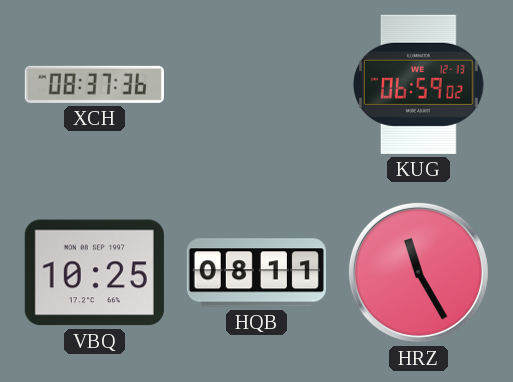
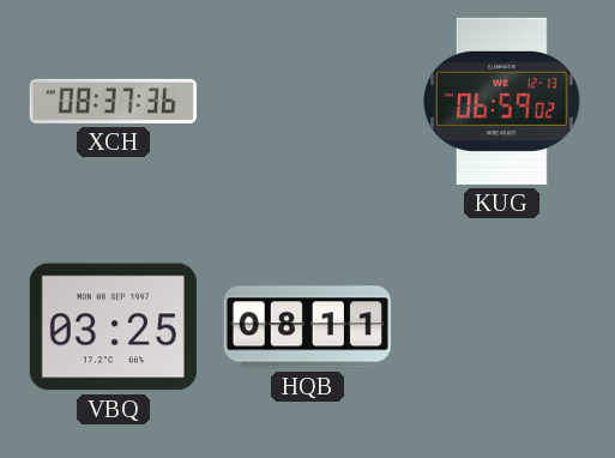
VBQ: 10:25 -> 03:25 (113, 327)
HRZ: 11:25 -> none (418, 272)
